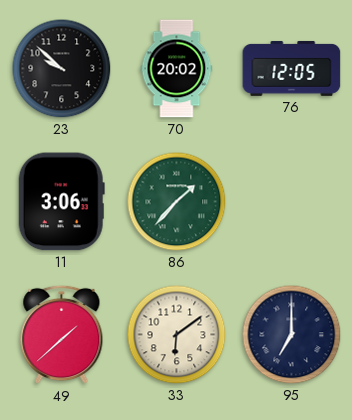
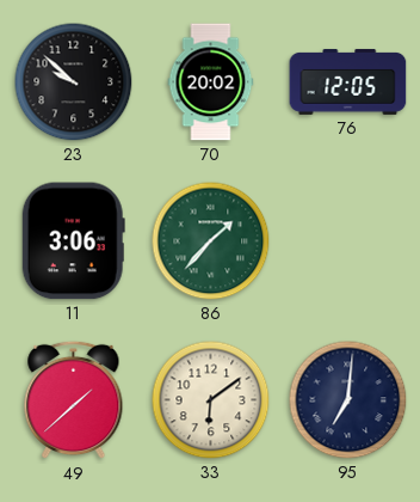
95: 7:00 -> 7:01 (348, 400)
